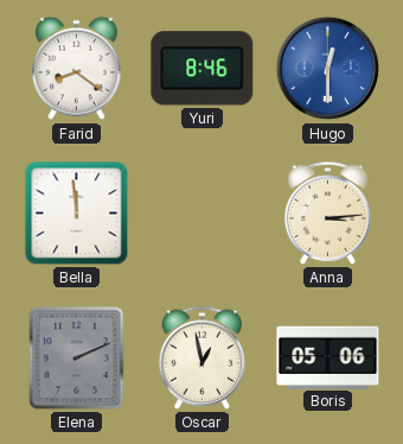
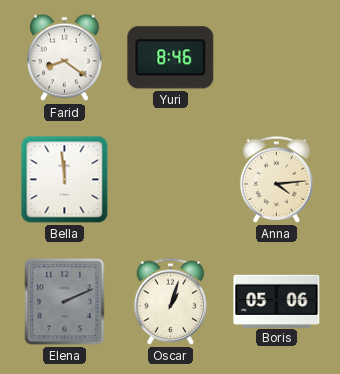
Hugo: 12:30 -> none (328, 69)
Anna: 3:14 -> 4:14 (277, 179)
Oscar: 12:58 -> 1:03 (171, 301)
